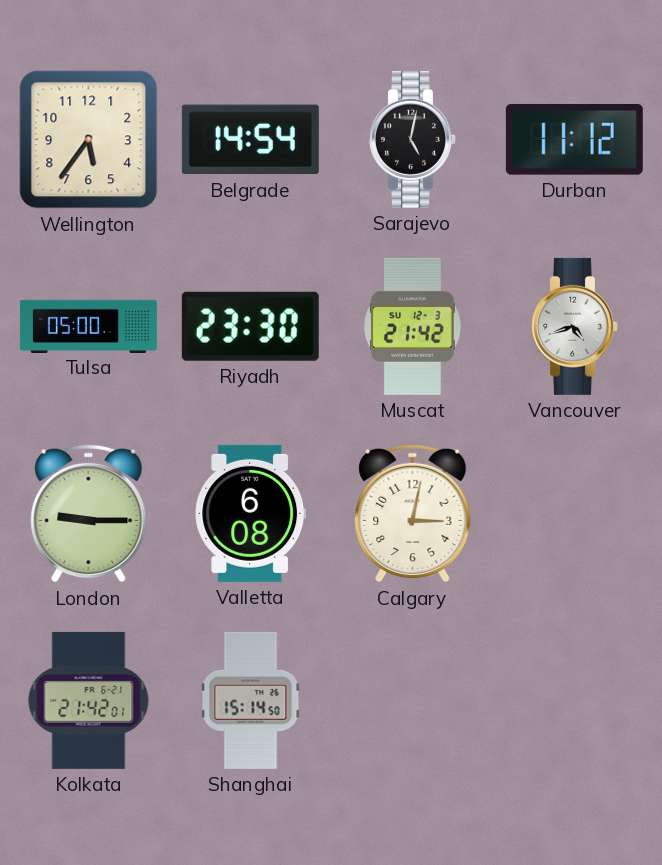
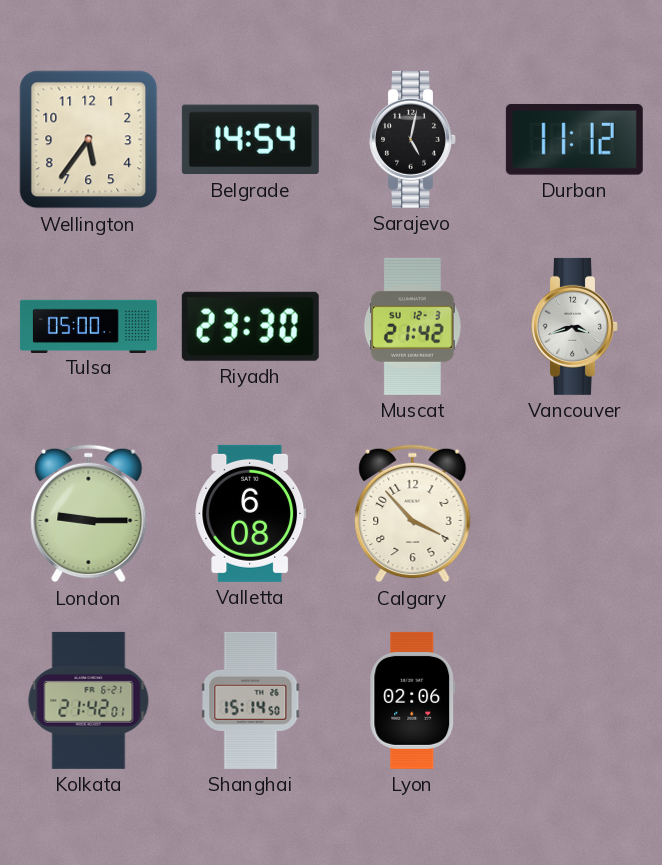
Vancouver: 4:42 -> 3:42 (575, 326)
Calgary: 3:02 -> 3:53 (413, 514)
Lyon: none -> 02:06 (413, 700)
